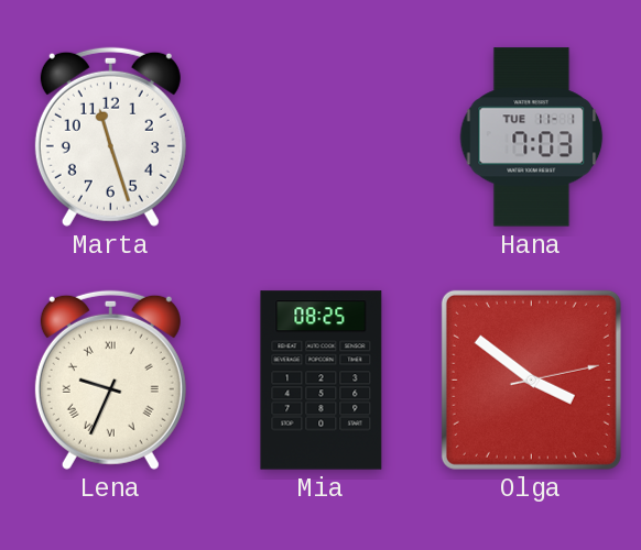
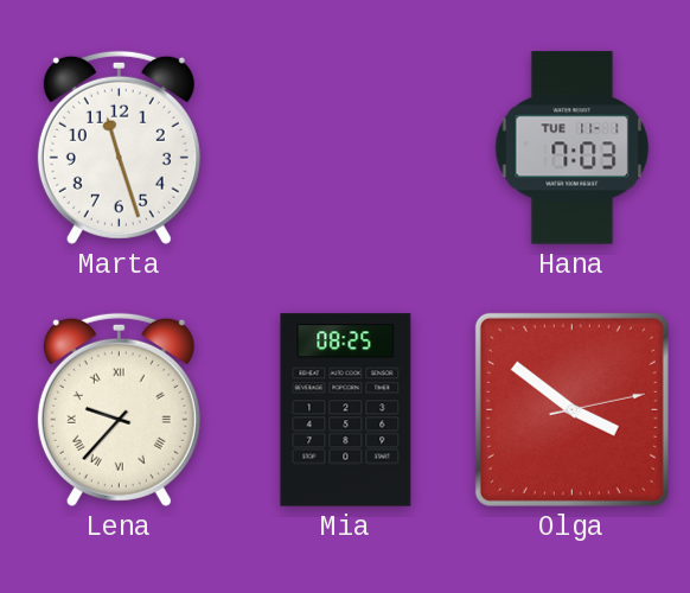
Lena: 9:34 -> 9:37 (119, 409)
